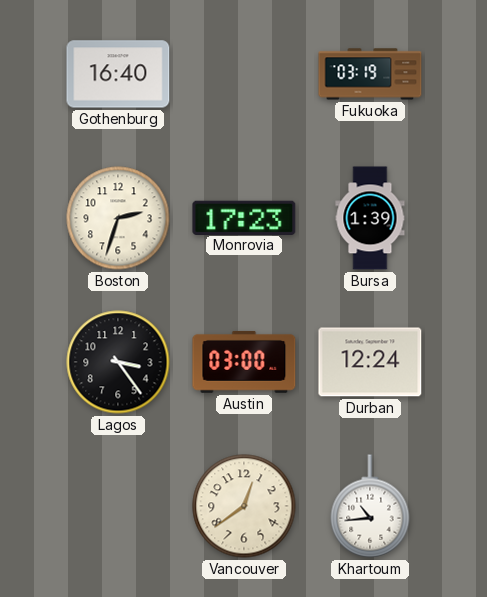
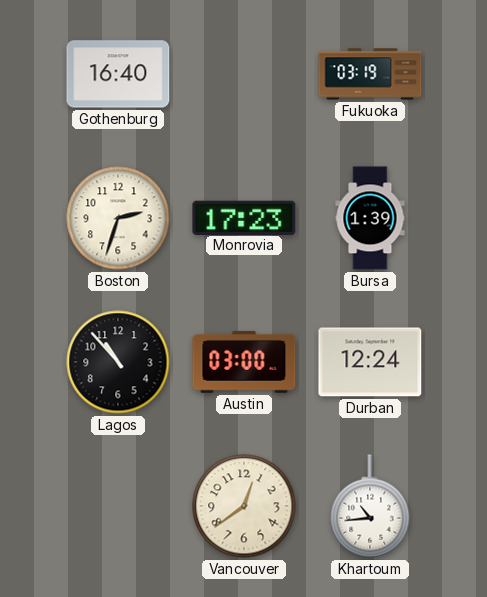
Lagos: 3:24 -> 10:53 (118, 362)
